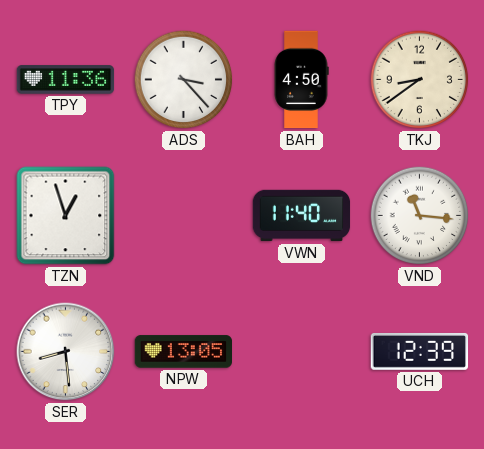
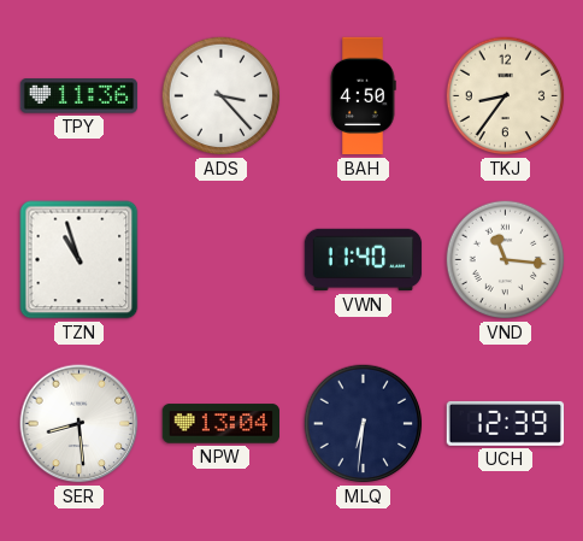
TKJ: 8:39 -> 8:36 (506, 96)
TZN: 12:57 -> 10:57 (79, 260)
NPW: 13:05 -> 13:04 (222, 424)
MLQ: none -> 6:31 (364, 424)
